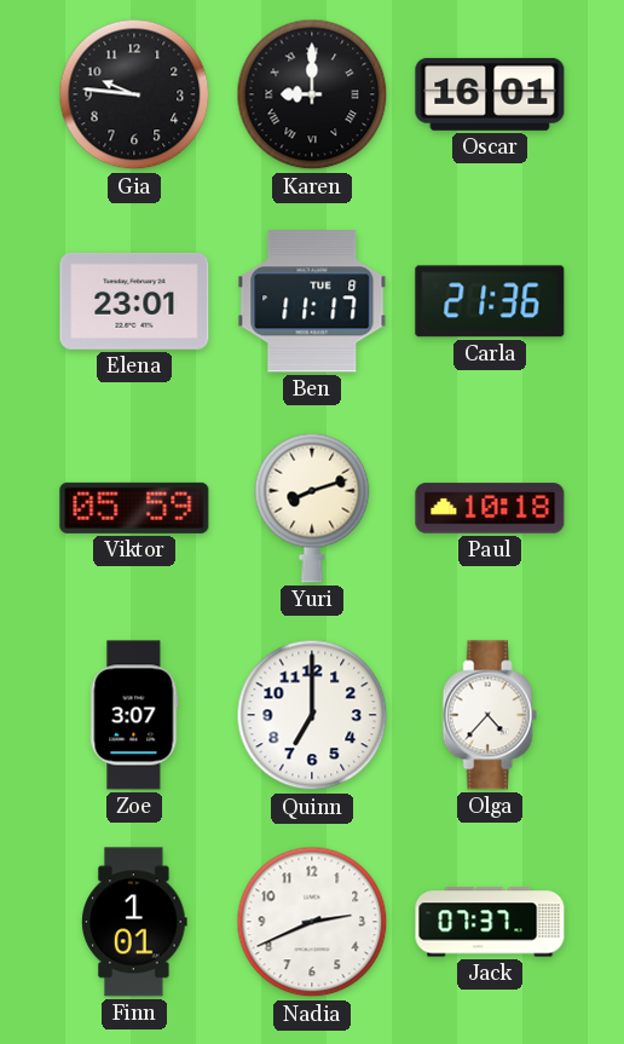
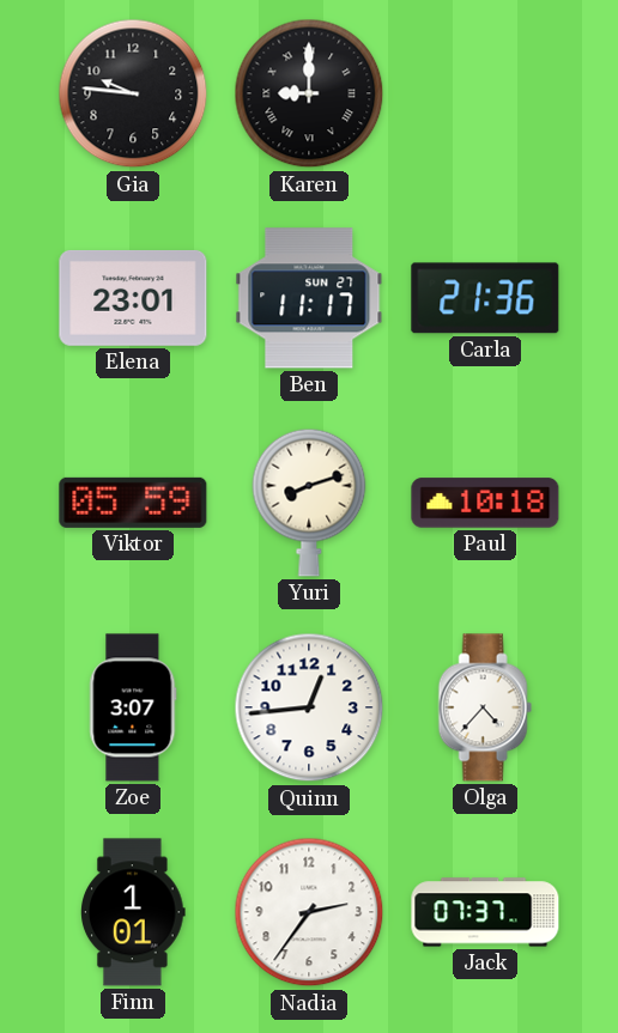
Oscar: 16:01 -> none (490, 94)
Ben date: TUE 8 -> SUN 27 (309, 298)
Quinn: 7:00 -> 12:44 (309, 707)
Nadia: 2:41 -> 2:36 (309, 912)
